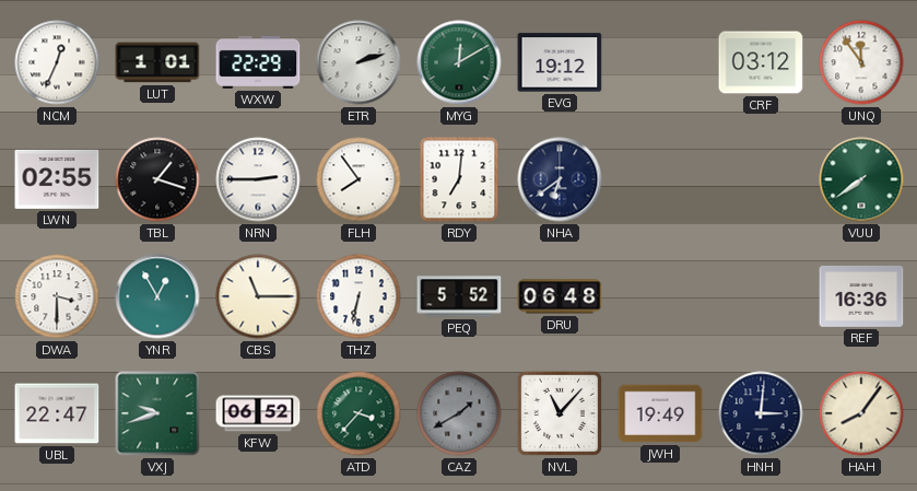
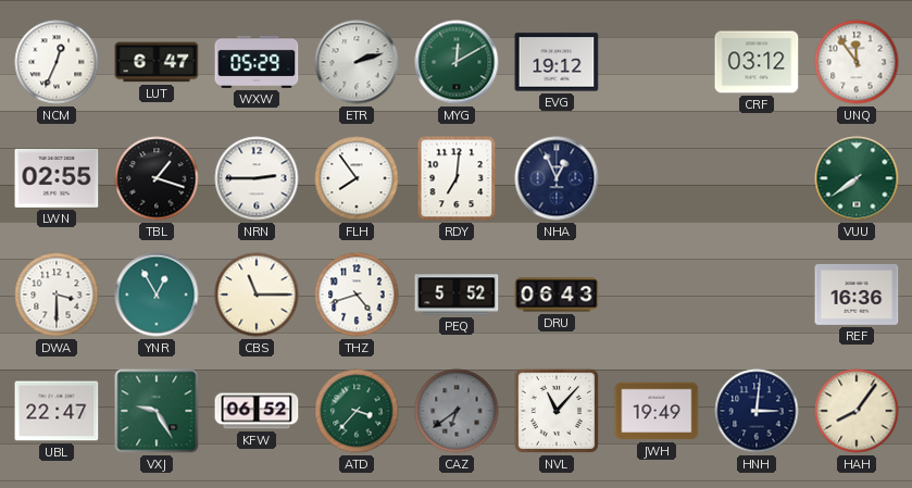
LUT: 1:01 -> 6:47 (157, 62)
WXW: 22:29 -> 05:29 (257, 62)
NHA: 6:39 -> 12:56 (557, 178)
THZ: 6:32 -> 4:42 (357, 295)
DRU: 06:48 -> 06:43 (557, 295)
VXJ: 9:42 -> 9:25 (157, 411)
CAZ: 1:40 -> 6:39 (457, 411)
